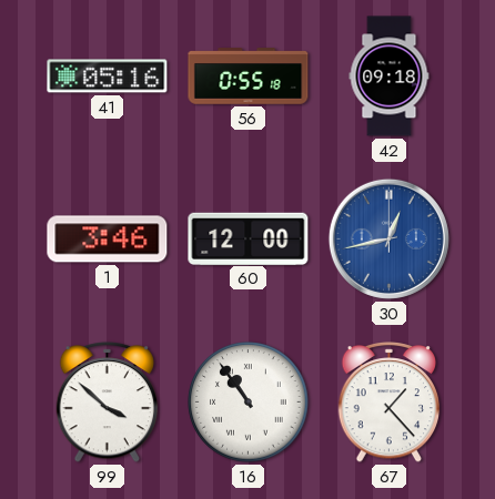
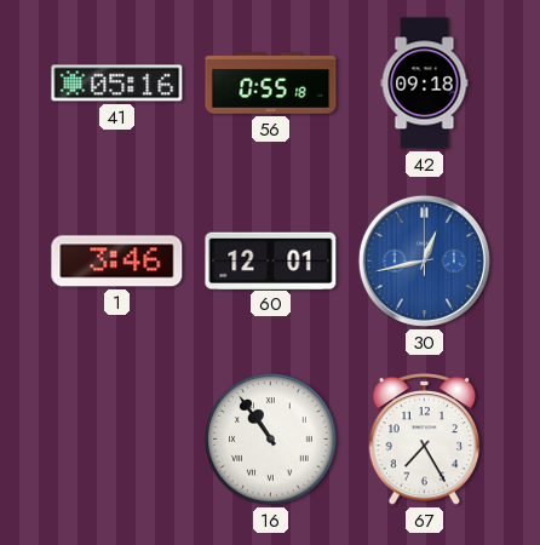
60: 12:00 -> 12:01 (271, 260)
99: 3:52 -> none (108, 403)
67: 1:23 -> 7:25 (425, 440)
